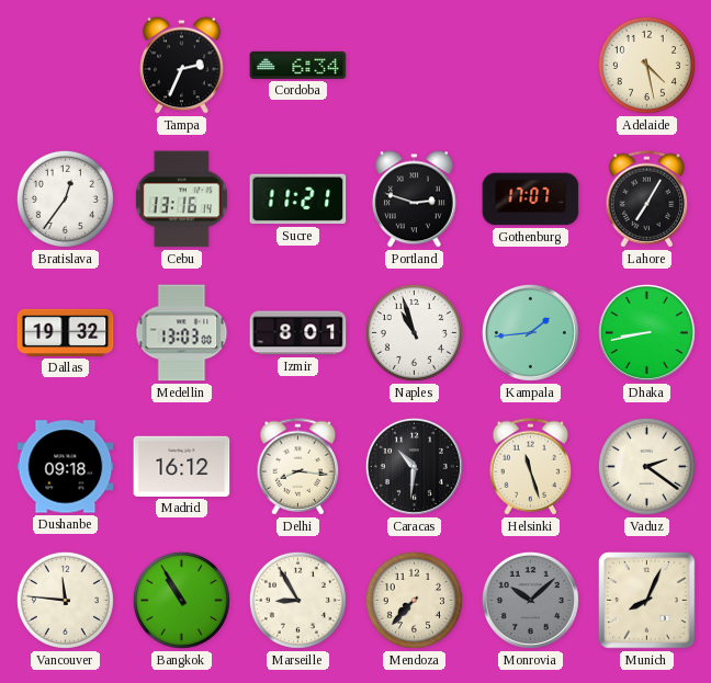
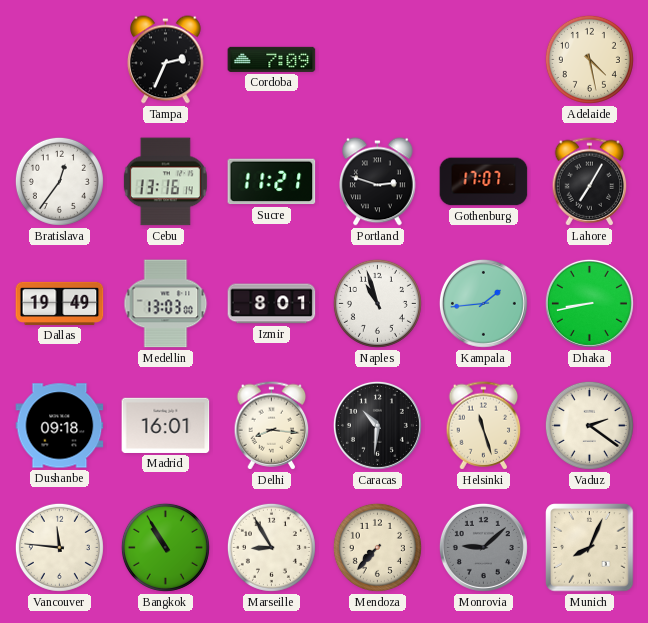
Cordoba: 6:34 -> 7:09 (272, 59)
Dallas: 19:32 -> 19:49 (60, 303)
Madrid: 16:12 -> 16:01 (166, 425)
Monrovia: 10:08 -> 9:08 (483, 547)
